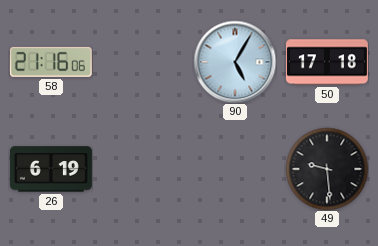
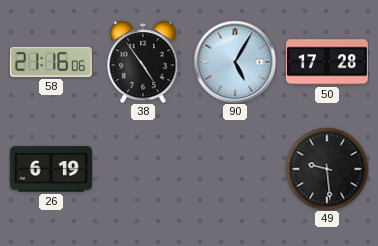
38: none -> 4:54 (143, 62)
50: 17:18 -> 17:28 (327, 62)
